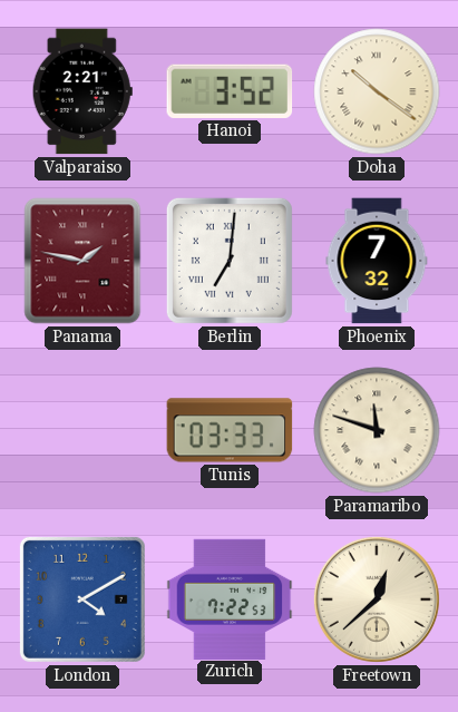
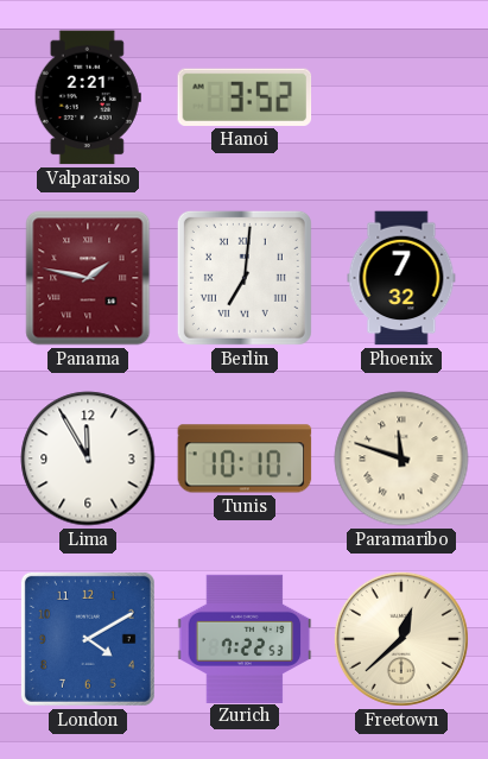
Doha: 10:21 -> none (377, 91)
Lima: none -> 11:55 (88, 458)
Tunis: 03:33 -> 10:10 (245, 458)
